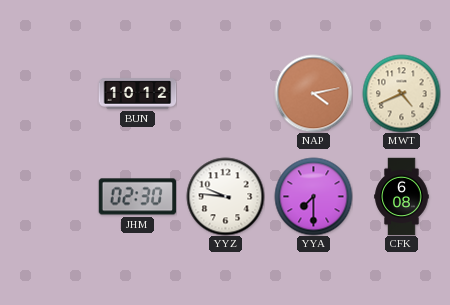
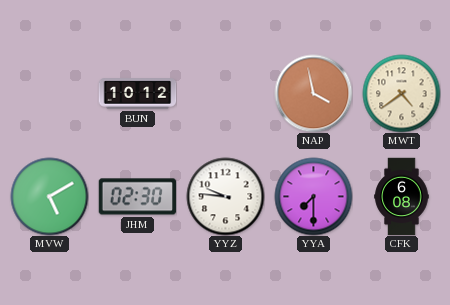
NAP: 4:13 -> 3:58 (313, 93)
MWT: 4:41 -> 4:39 (401, 93)
MVW: none -> 5:10 (49, 196)
